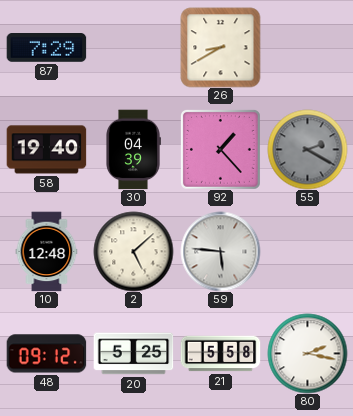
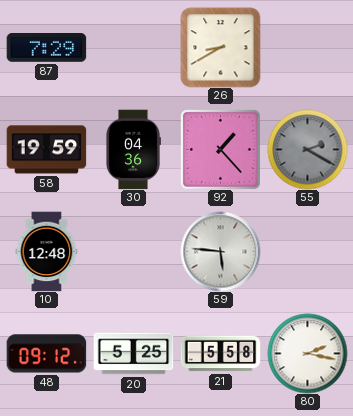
58: 19:40 -> 19:59 (46, 150)
30: 04:39 -> 04:36 (133, 149)
2: 5:08 -> none (133, 251)
